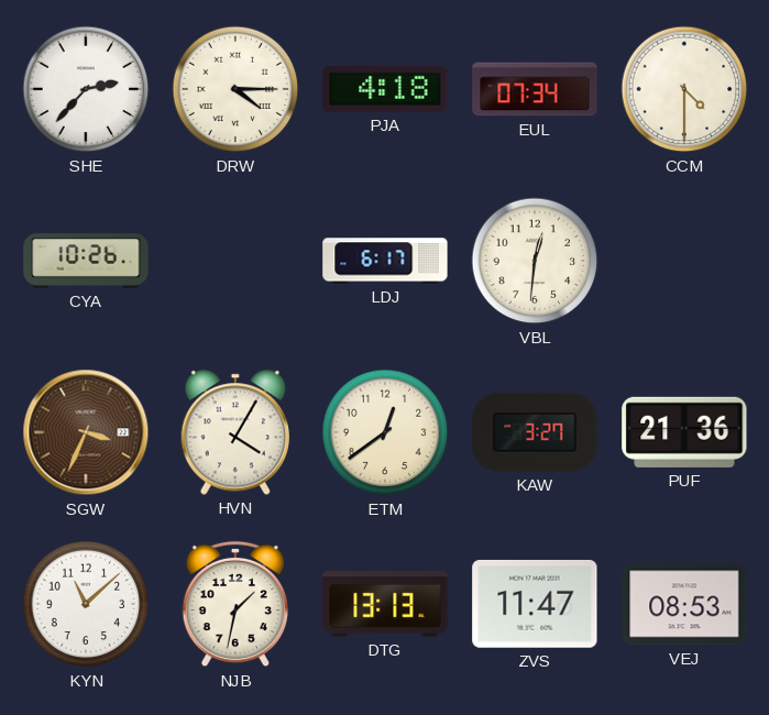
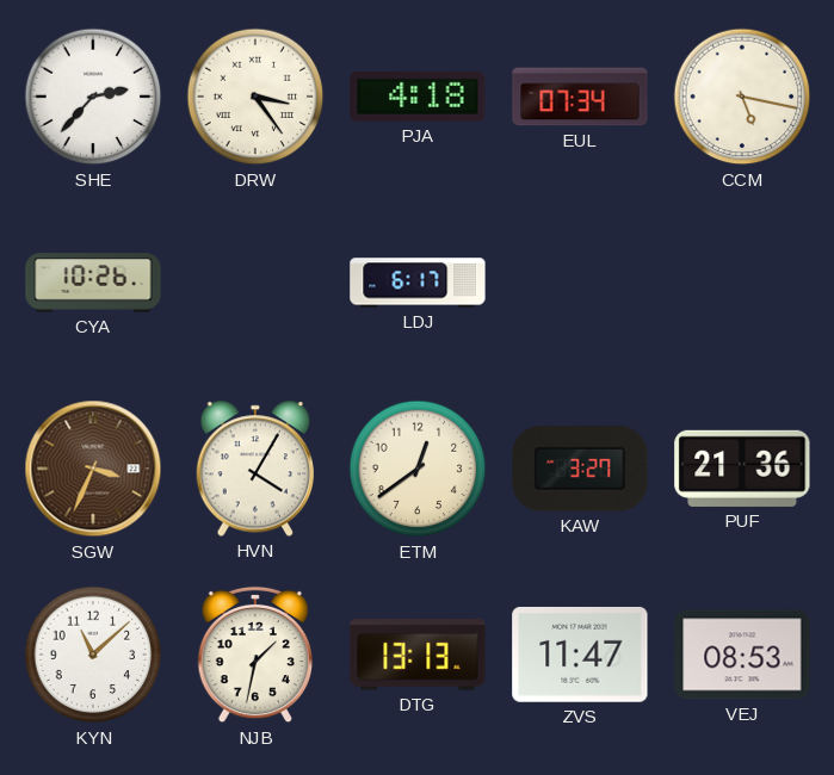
DRW: 4:15 -> 3:24 (255, 97)
CCM: 4:30 -> 5:17 (742, 97)
VBL: 12:31 -> none (535, 261)
